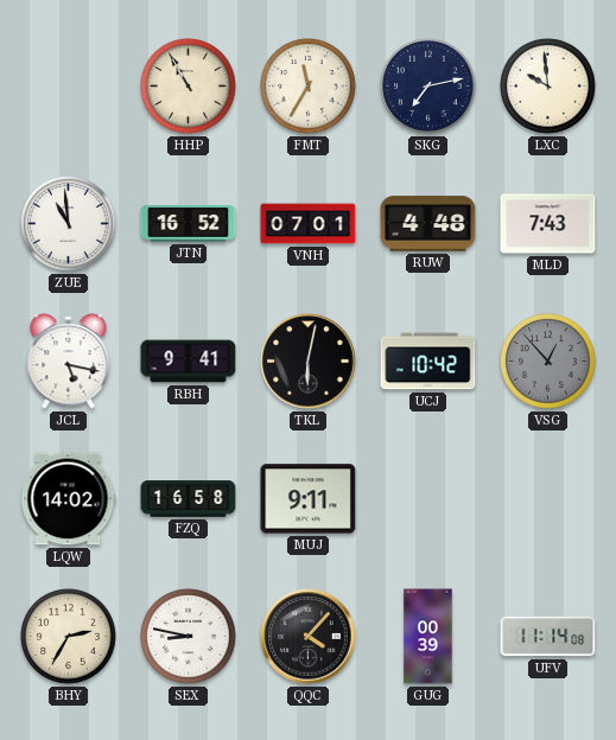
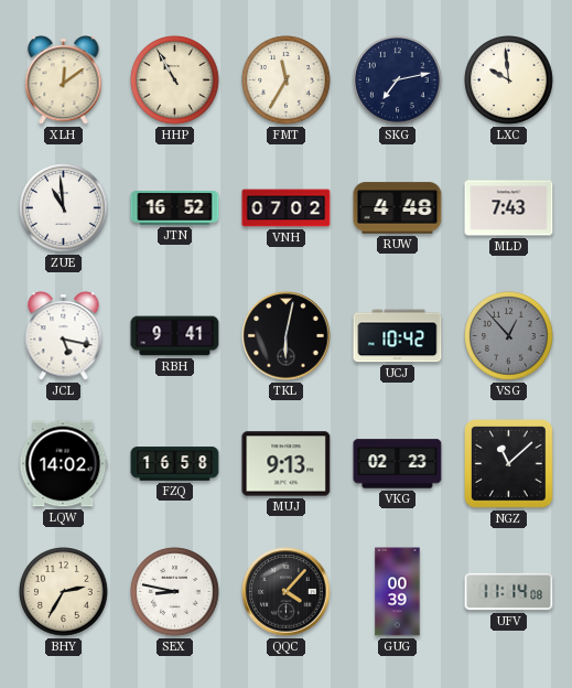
XLH: none -> 12:09 (64, 80)
VNH: 07:01 -> 07:02 (287, 208)
MUJ: 9:11 -> 9:13 (287, 464)
VKG: none -> 02:23 (398, 464)
NGZ: none -> 11:08 (509, 464)
